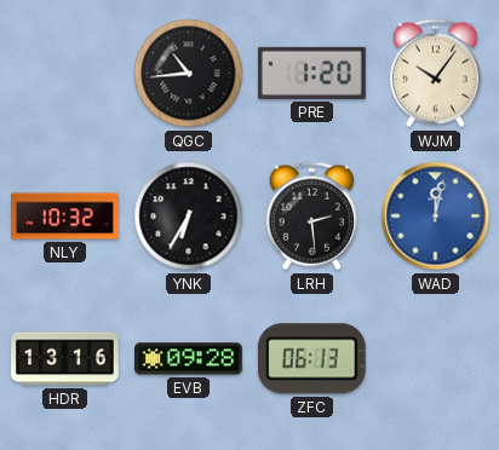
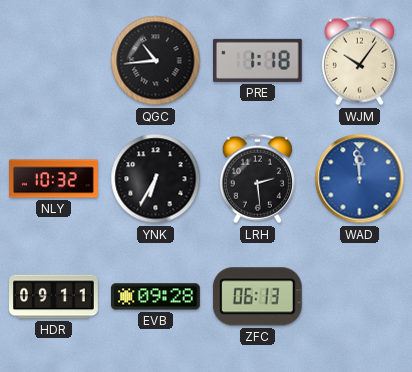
PRE: 1:20 -> 1:18 (257, 60)
WAD: 12:02 -> 11:59 (360, 179)
HDR: 13:16 -> 09:11 (54, 297)
